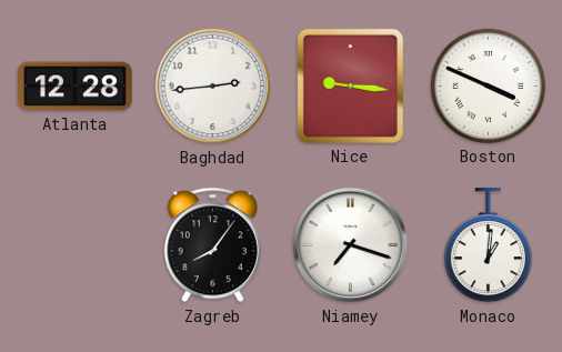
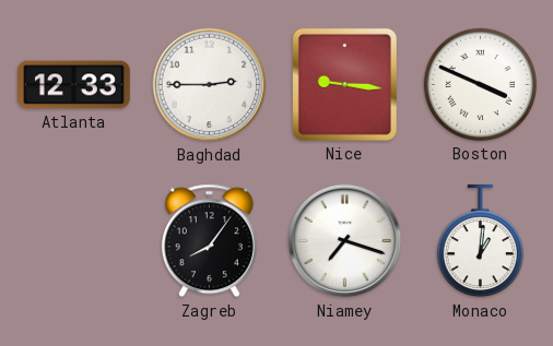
Atlanta: 12:28 -> 12:33 (74, 85)
Baghdad: 2:44 -> 2:45 (210, 85)
